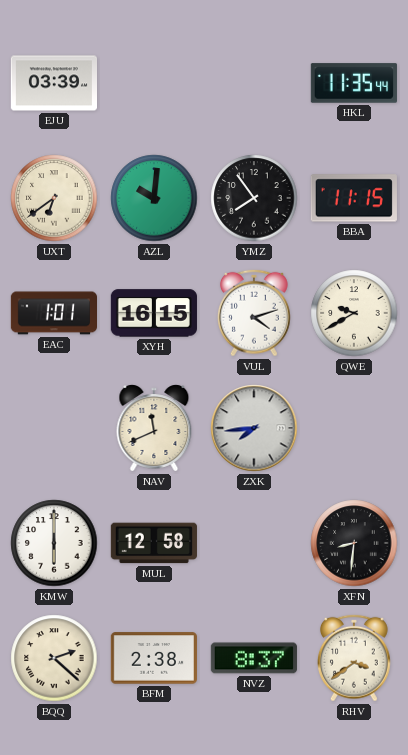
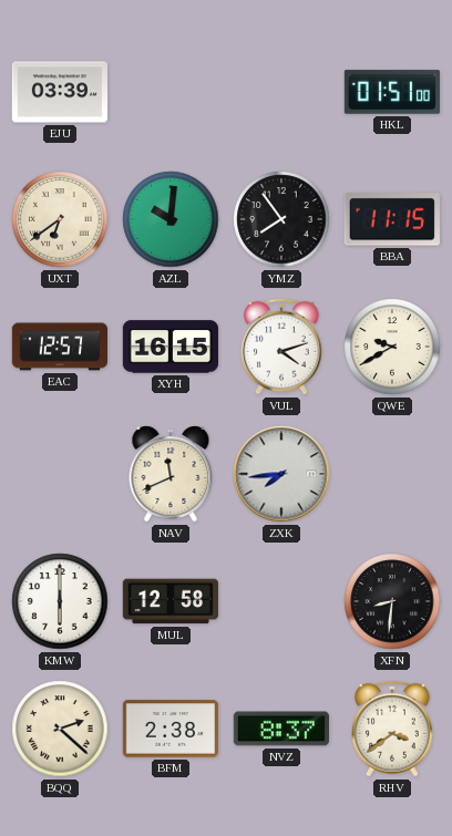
HKL: 11:35 -> 01:51 (392, 92)
EAC: 1:01 -> 12:57 (59, 347)
